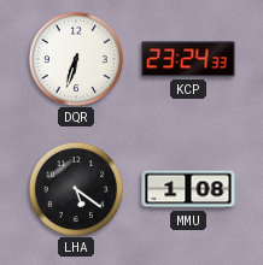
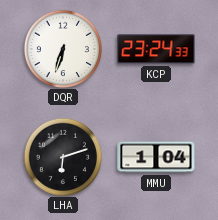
LHA: 5:21 -> 6:12 (62, 156)
MMU: 1:08 -> 1:04 (156, 157)
